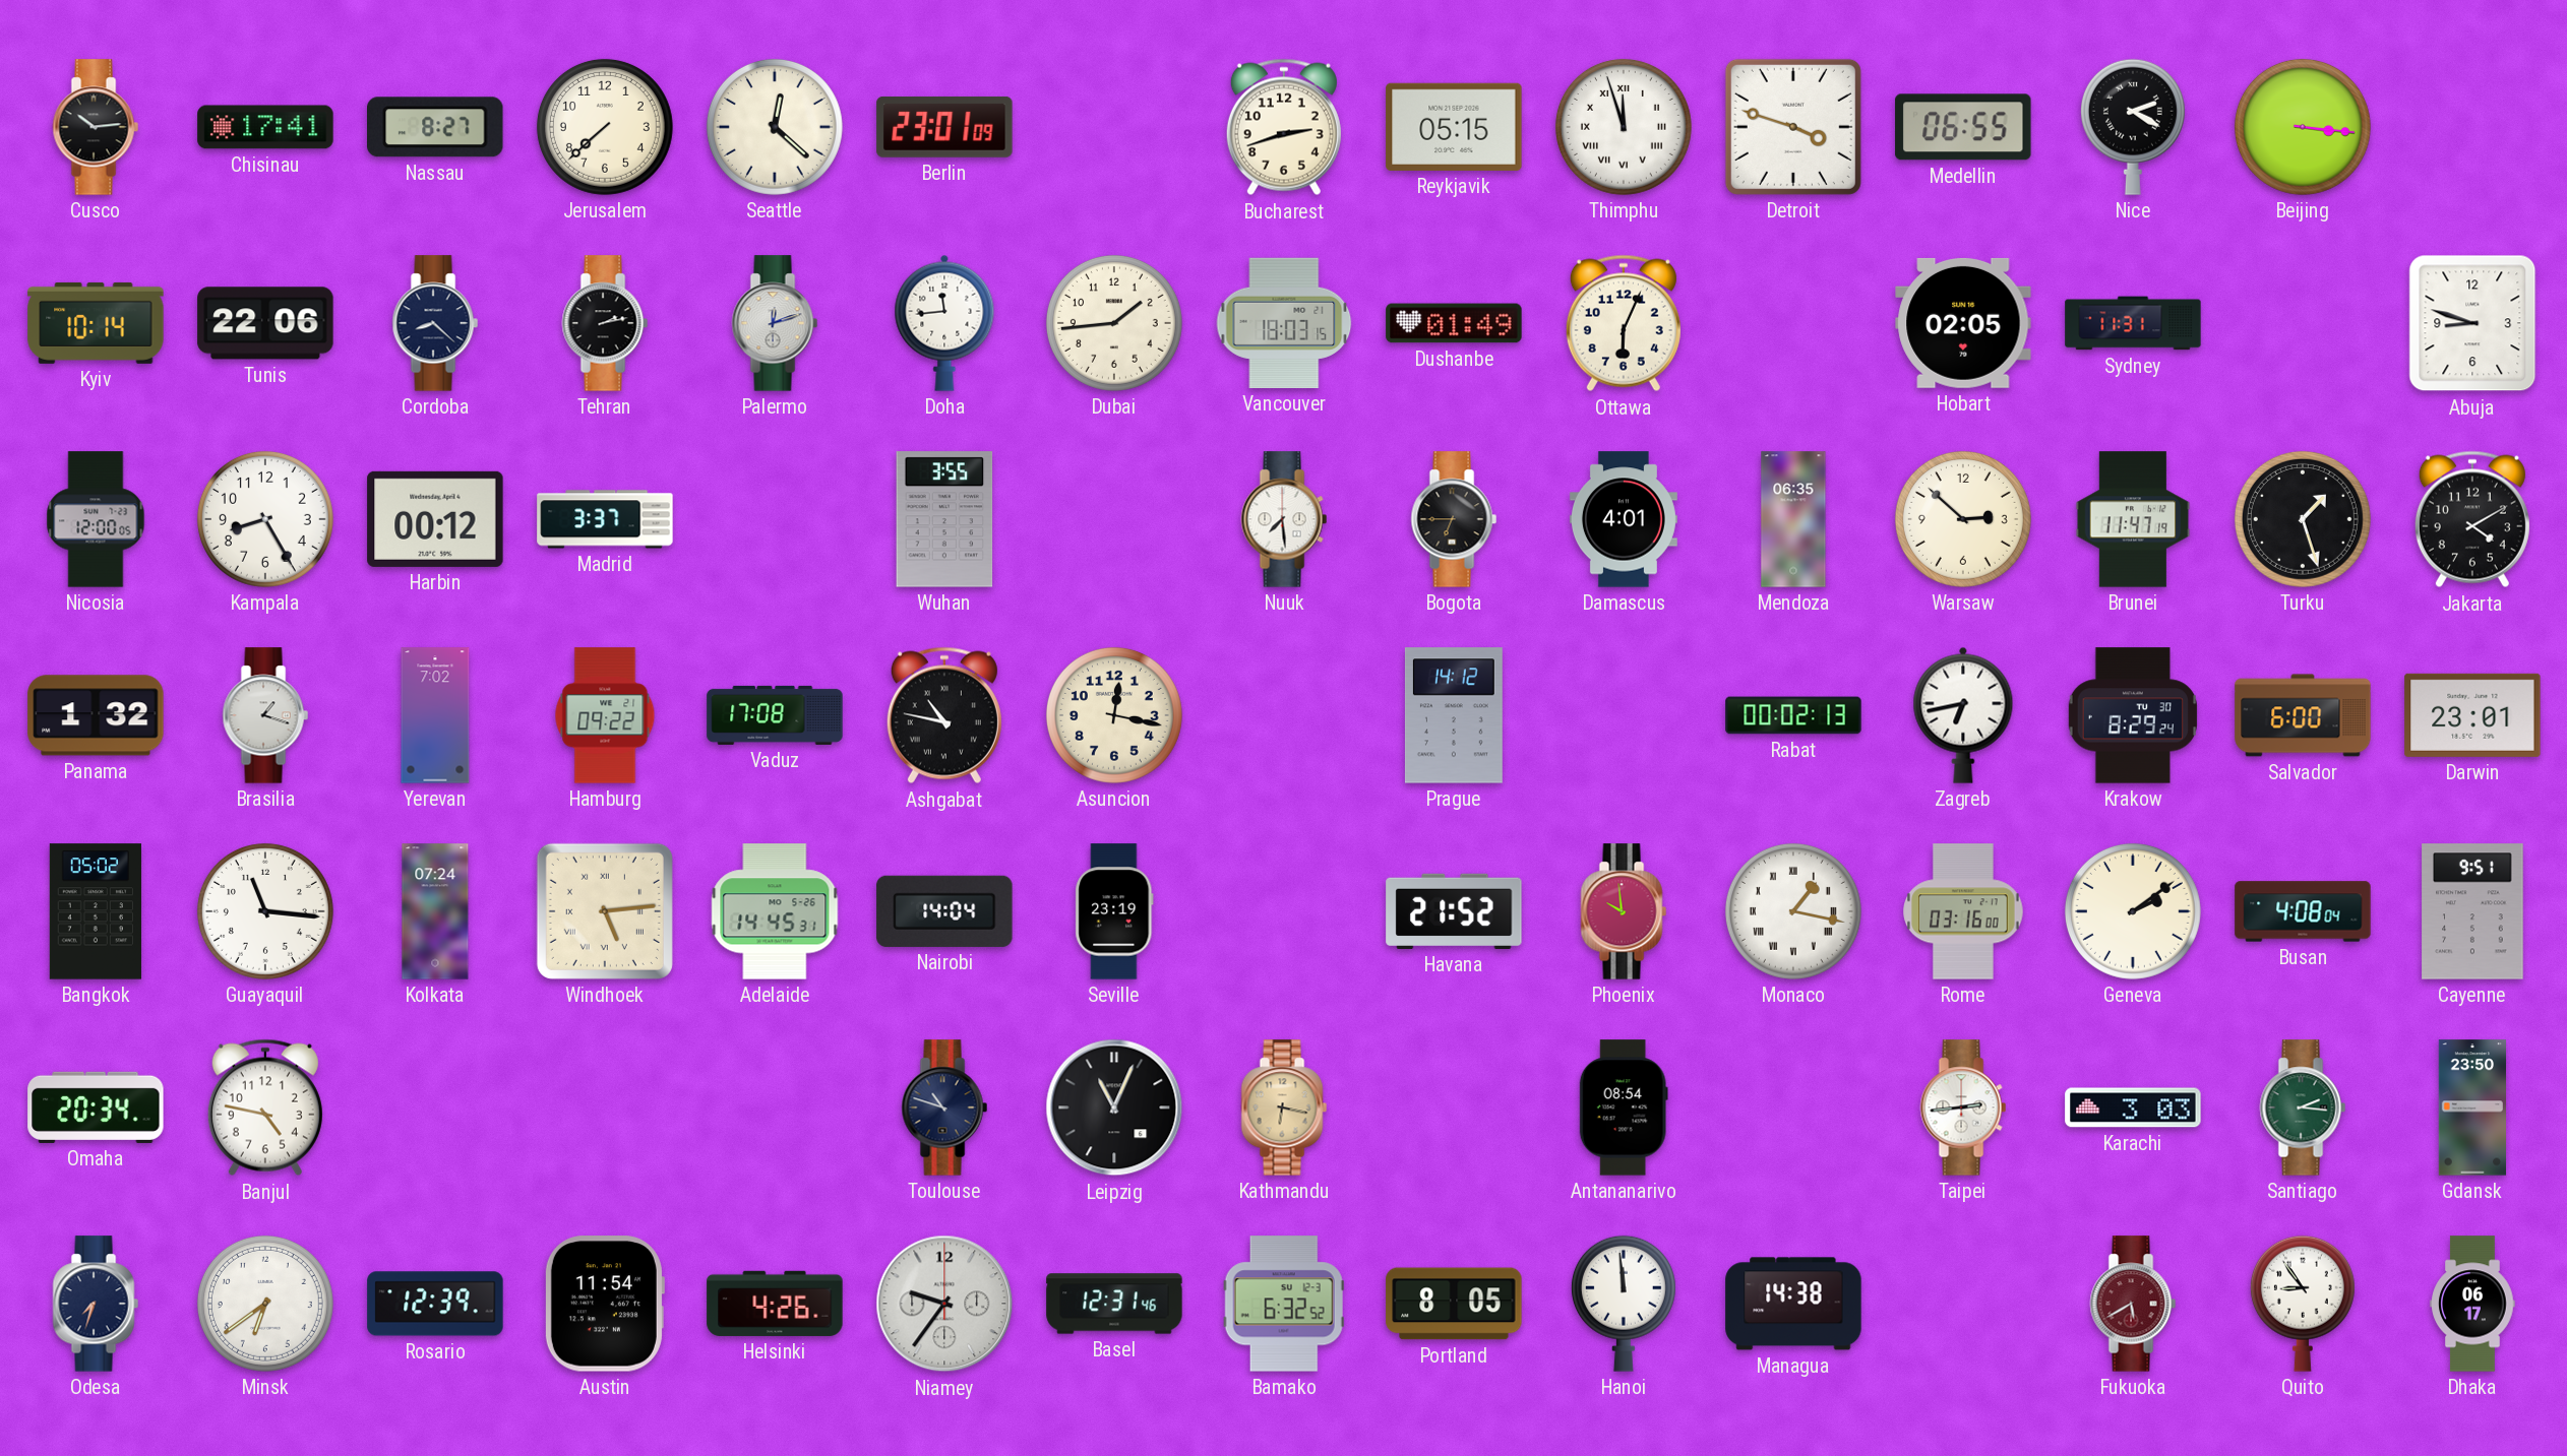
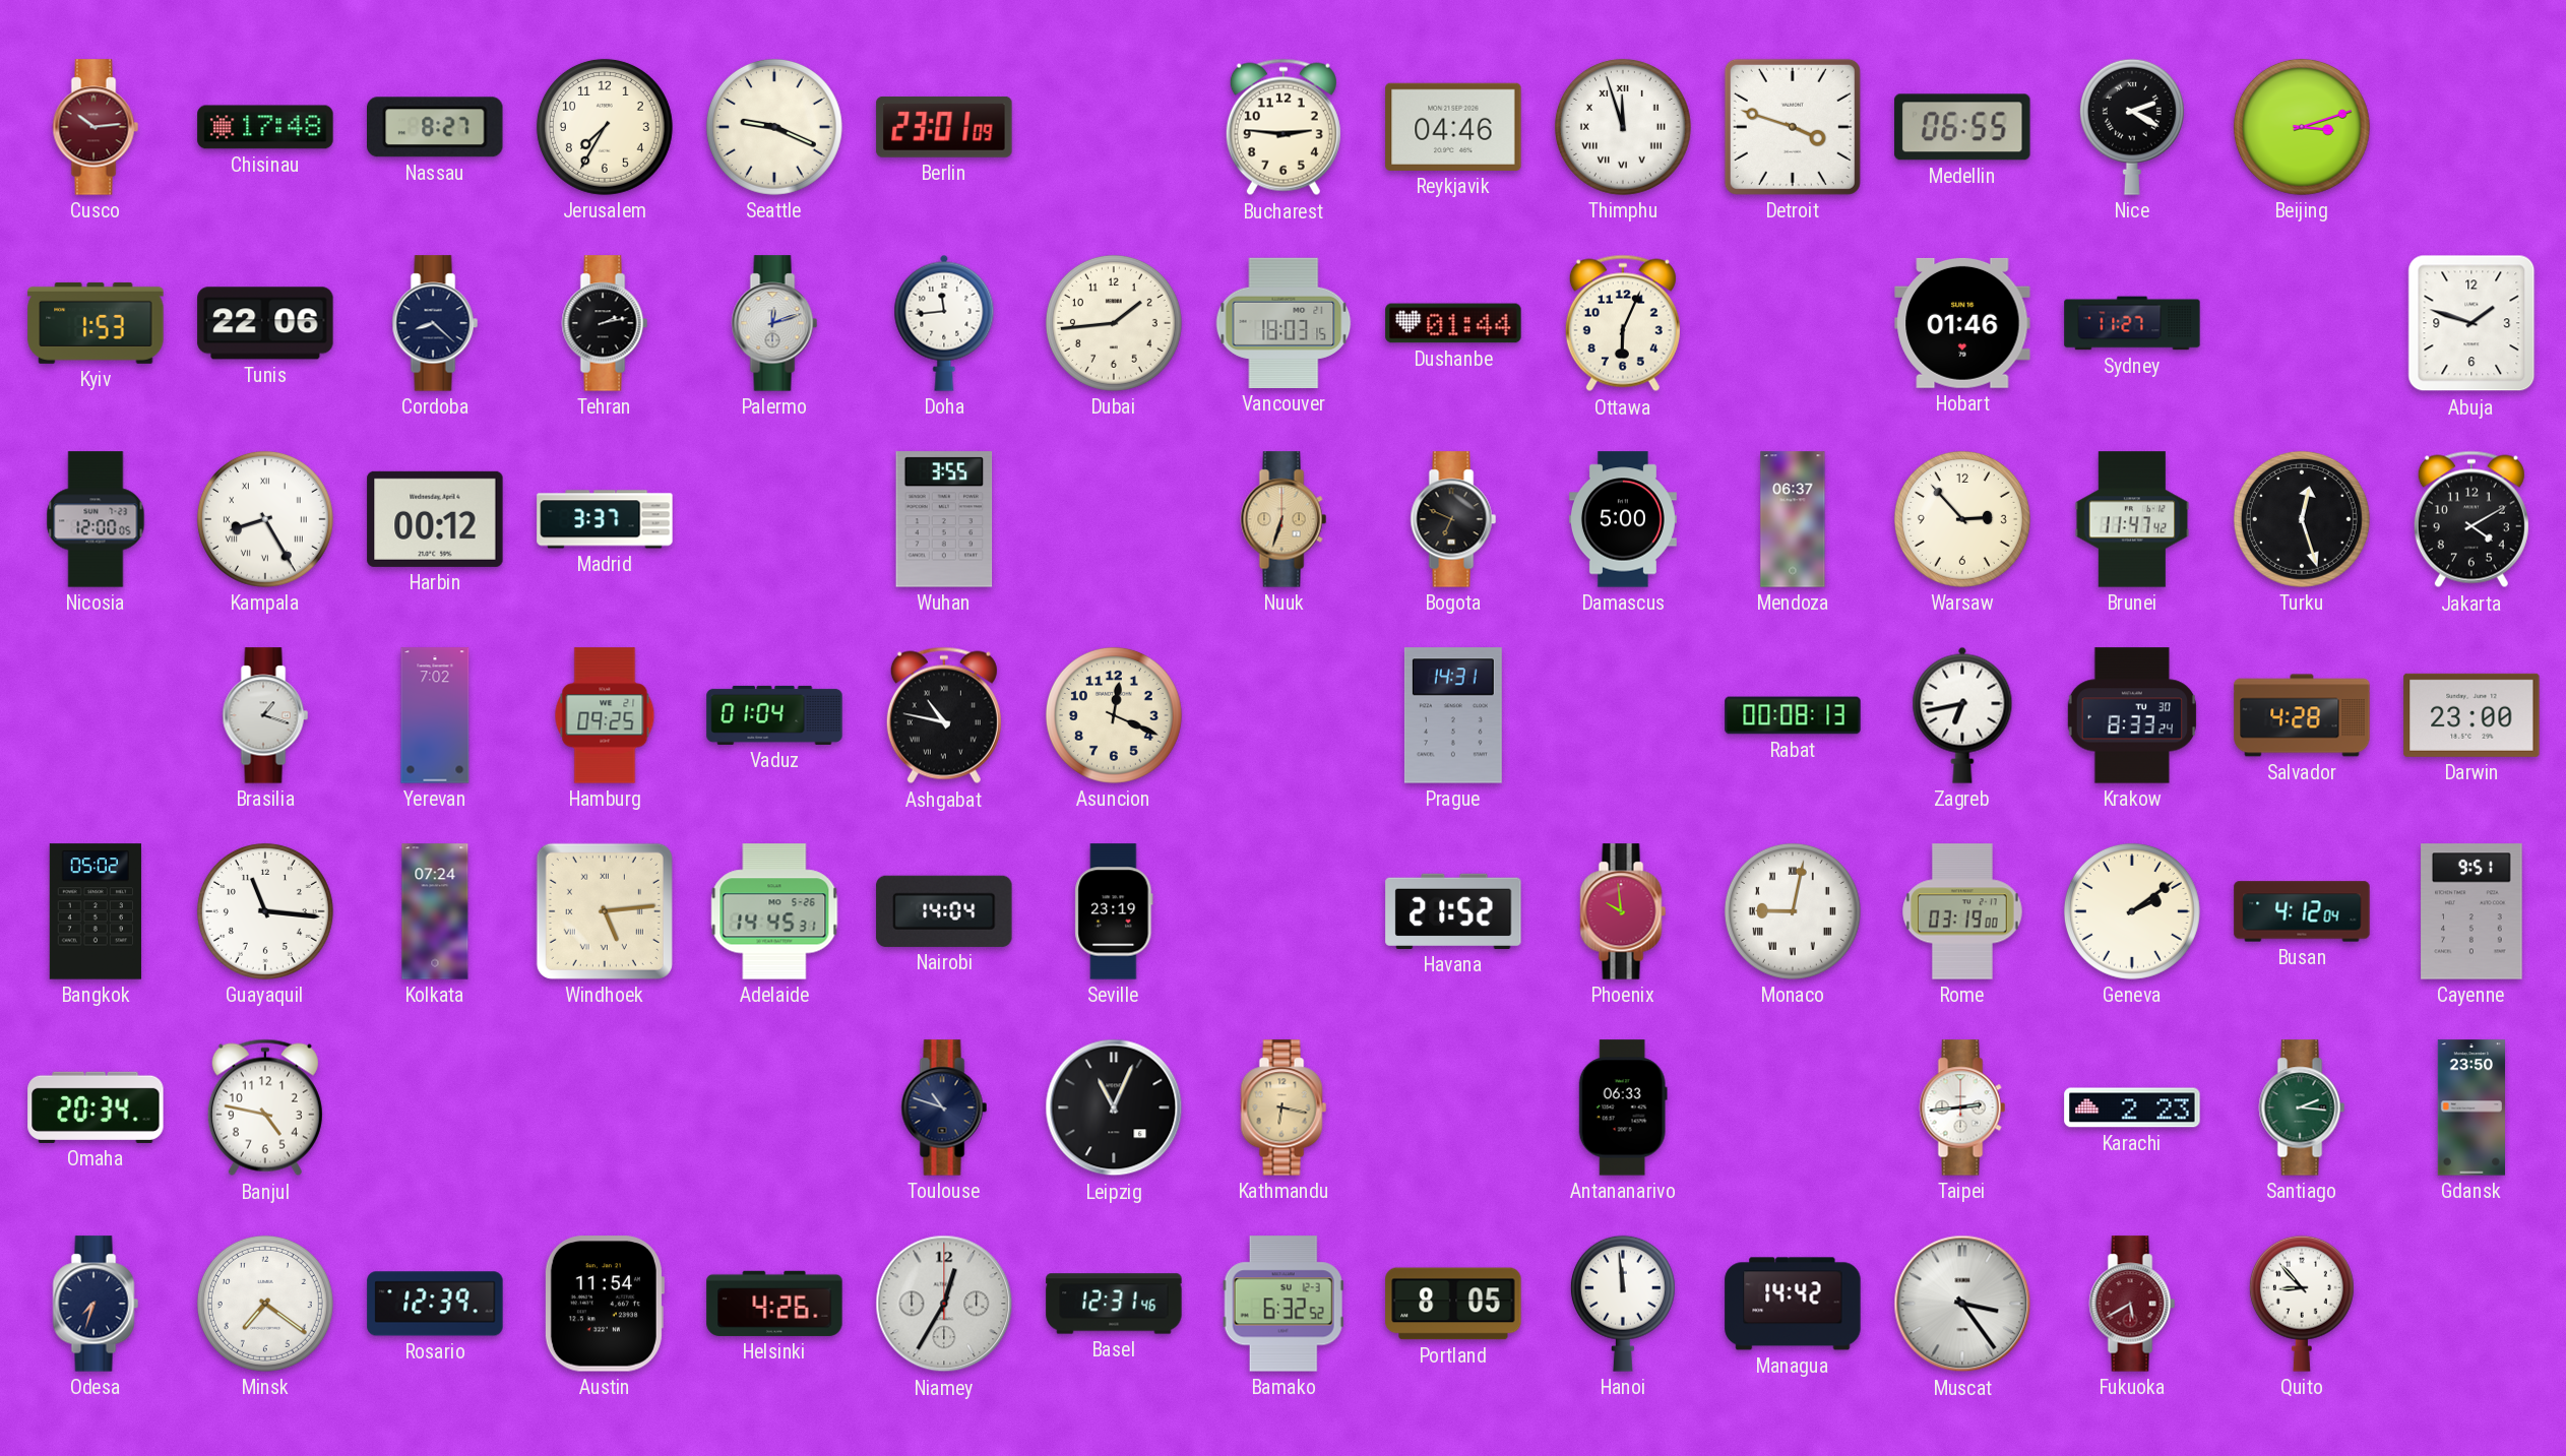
Cusco dial: black -> burgundy (96, 127)
Chisinau: 17:41 -> 17:48 (265, 127)
Jerusalem: 7:38 -> 7:35 (605, 127)
Seattle: 12:22 -> 9:19 (774, 127)
Bucharest: 2:42 -> 2:46 (1284, 127)
Reykjavik: 05:15 -> 04:46 (1453, 127)
Beijing: 3:16 -> 3:12 (2302, 127)
Kyiv: 10:14 -> 1:53 (96, 323)
Dushanbe: 01:49 -> 01:44 (1453, 323)
Hobart: 02:05 -> 01:46 (1962, 323)
Sydney: 11:31 -> 11:27 (2132, 323)
Abuja: 8:48 -> 1:48 (2471, 323)
Kampala numerals: Arabic -> Roman (265, 519)
Nuuk: 7:29 -> 6:33 (1284, 519)
Nuuk dial: white -> champagne (1284, 519)
Bogota: 6:45 -> 6:49 (1453, 519)
Damascus: 4:01 -> 5:00 (1623, 519)
Mendoza: 06:35 -> 06:37 (1793, 519)
Warsaw: 2:52 -> 2:53 (1962, 519)
Brunei: 11:47:19 -> 11:47:42 (2132, 519)
Turku: 1:27 -> 12:27 (2302, 519)
Panama: 1:32 -> none (96, 715)
Hamburg: 09:22 -> 09:25 (605, 715)
Vaduz: 17:08 -> 01:04 (774, 715)
Asuncion: 12:17 -> 12:19 (1114, 715)
Prague: 14:12 -> 14:31 (1453, 715)
Rabat: 00:02 -> 00:08 (1793, 715)
Krakow: 8:29 -> 8:33 (2131, 715)
Salvador: 6:00 -> 4:28 (2302, 715)
Darwin: 23:01 -> 23:00 (2471, 715)
Monaco: 1:17 -> 9:02 (1793, 911)
Rome: 03:16 -> 03:19 (1962, 911)
Busan: 4:08 -> 4:12 (2302, 911)
Antananarivo: 08:54 -> 06:33 (1623, 1107)
Karachi: 3:03 -> 2:23 (2132, 1107)
Minsk: 6:39 -> 7:21 (265, 1304)
Niamey: 9:36 -> 12:35 (944, 1304)
Managua: 14:38 -> 14:42 (1793, 1304)
Muscat: none -> 3:24 (1962, 1304)
Quito: 8:54 -> 8:53 (2302, 1304)
Dhaka: 06:17 -> none (2472, 1304)
